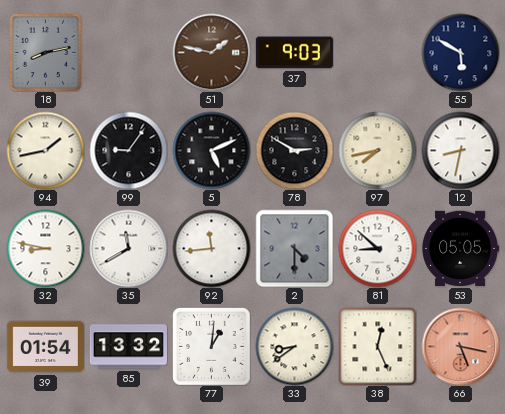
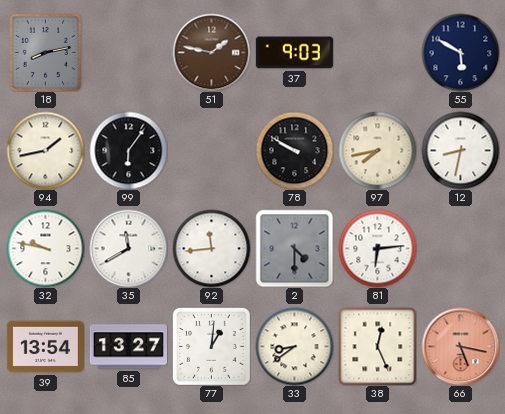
99: 9:06 -> 6:06 (128, 150)
5: 5:11 -> none (211, 150)
78: 2:50 -> 9:50 (294, 150)
32: 8:47 -> 9:47 (45, 248)
81: 8:52 -> 6:14 (377, 248)
53: 05:05 -> none (460, 249)
39: 01:54 -> 13:54 (45, 347)
85: 13:32 -> 13:27 (128, 347)
